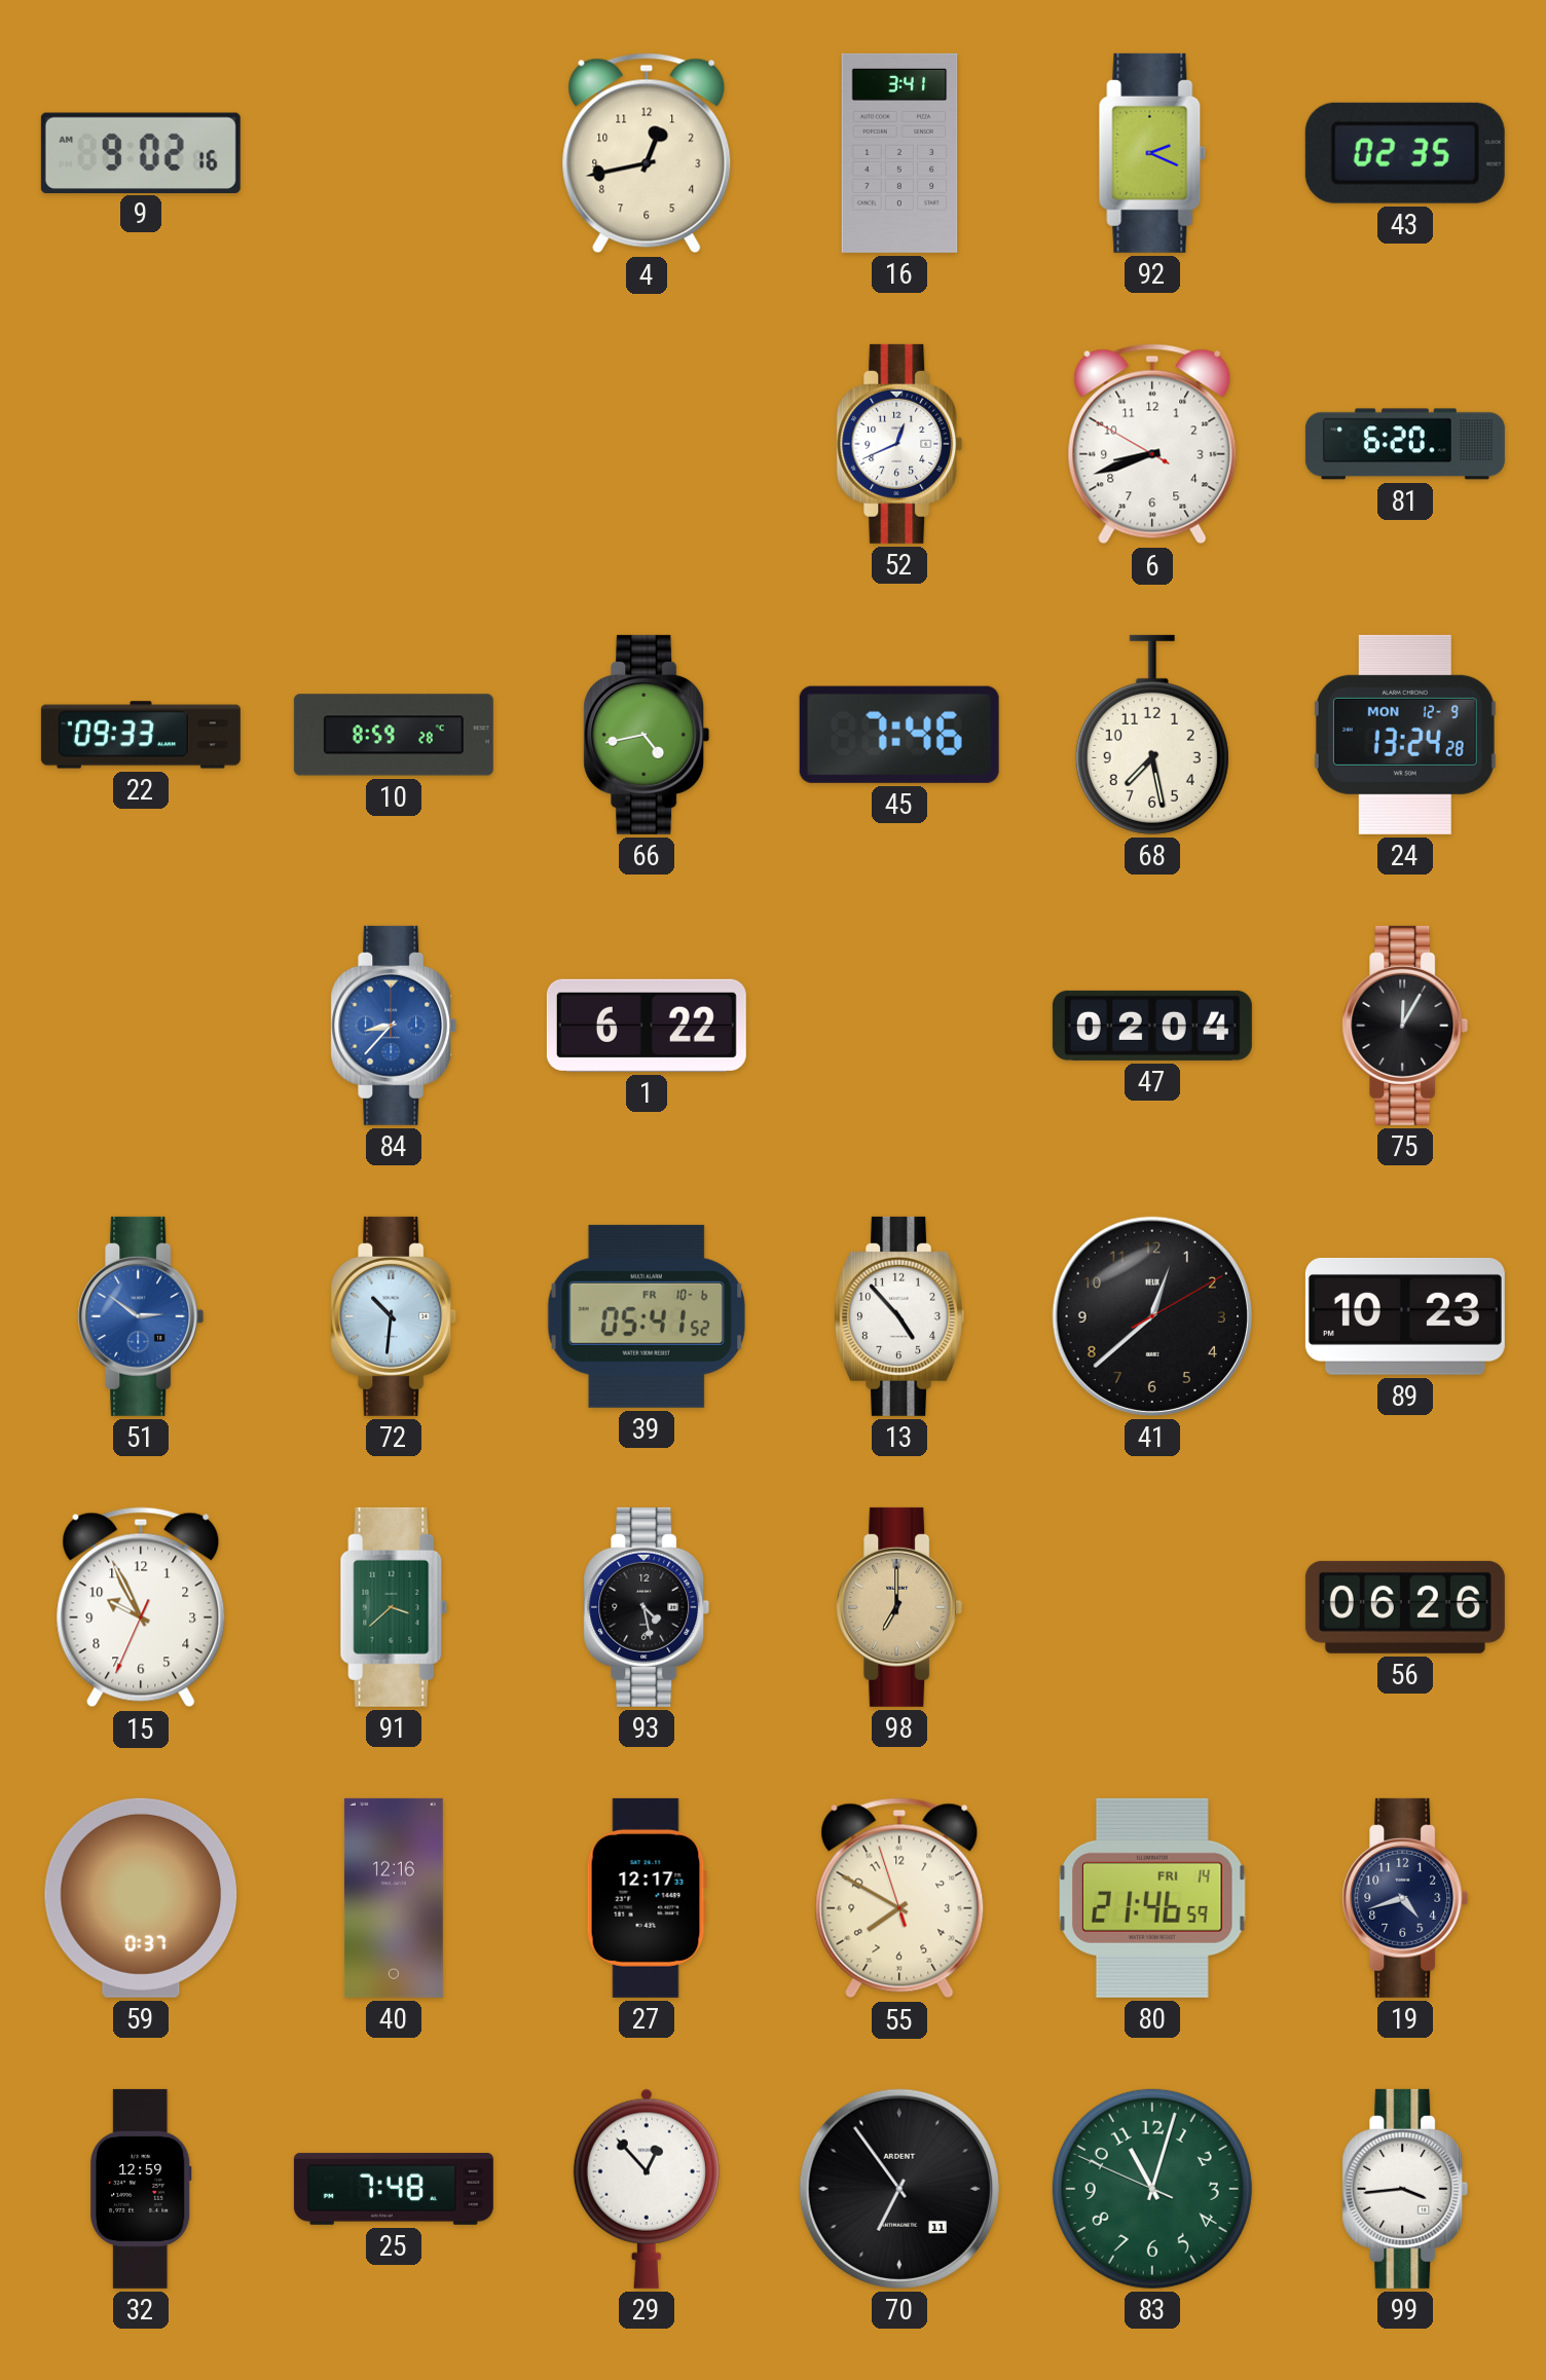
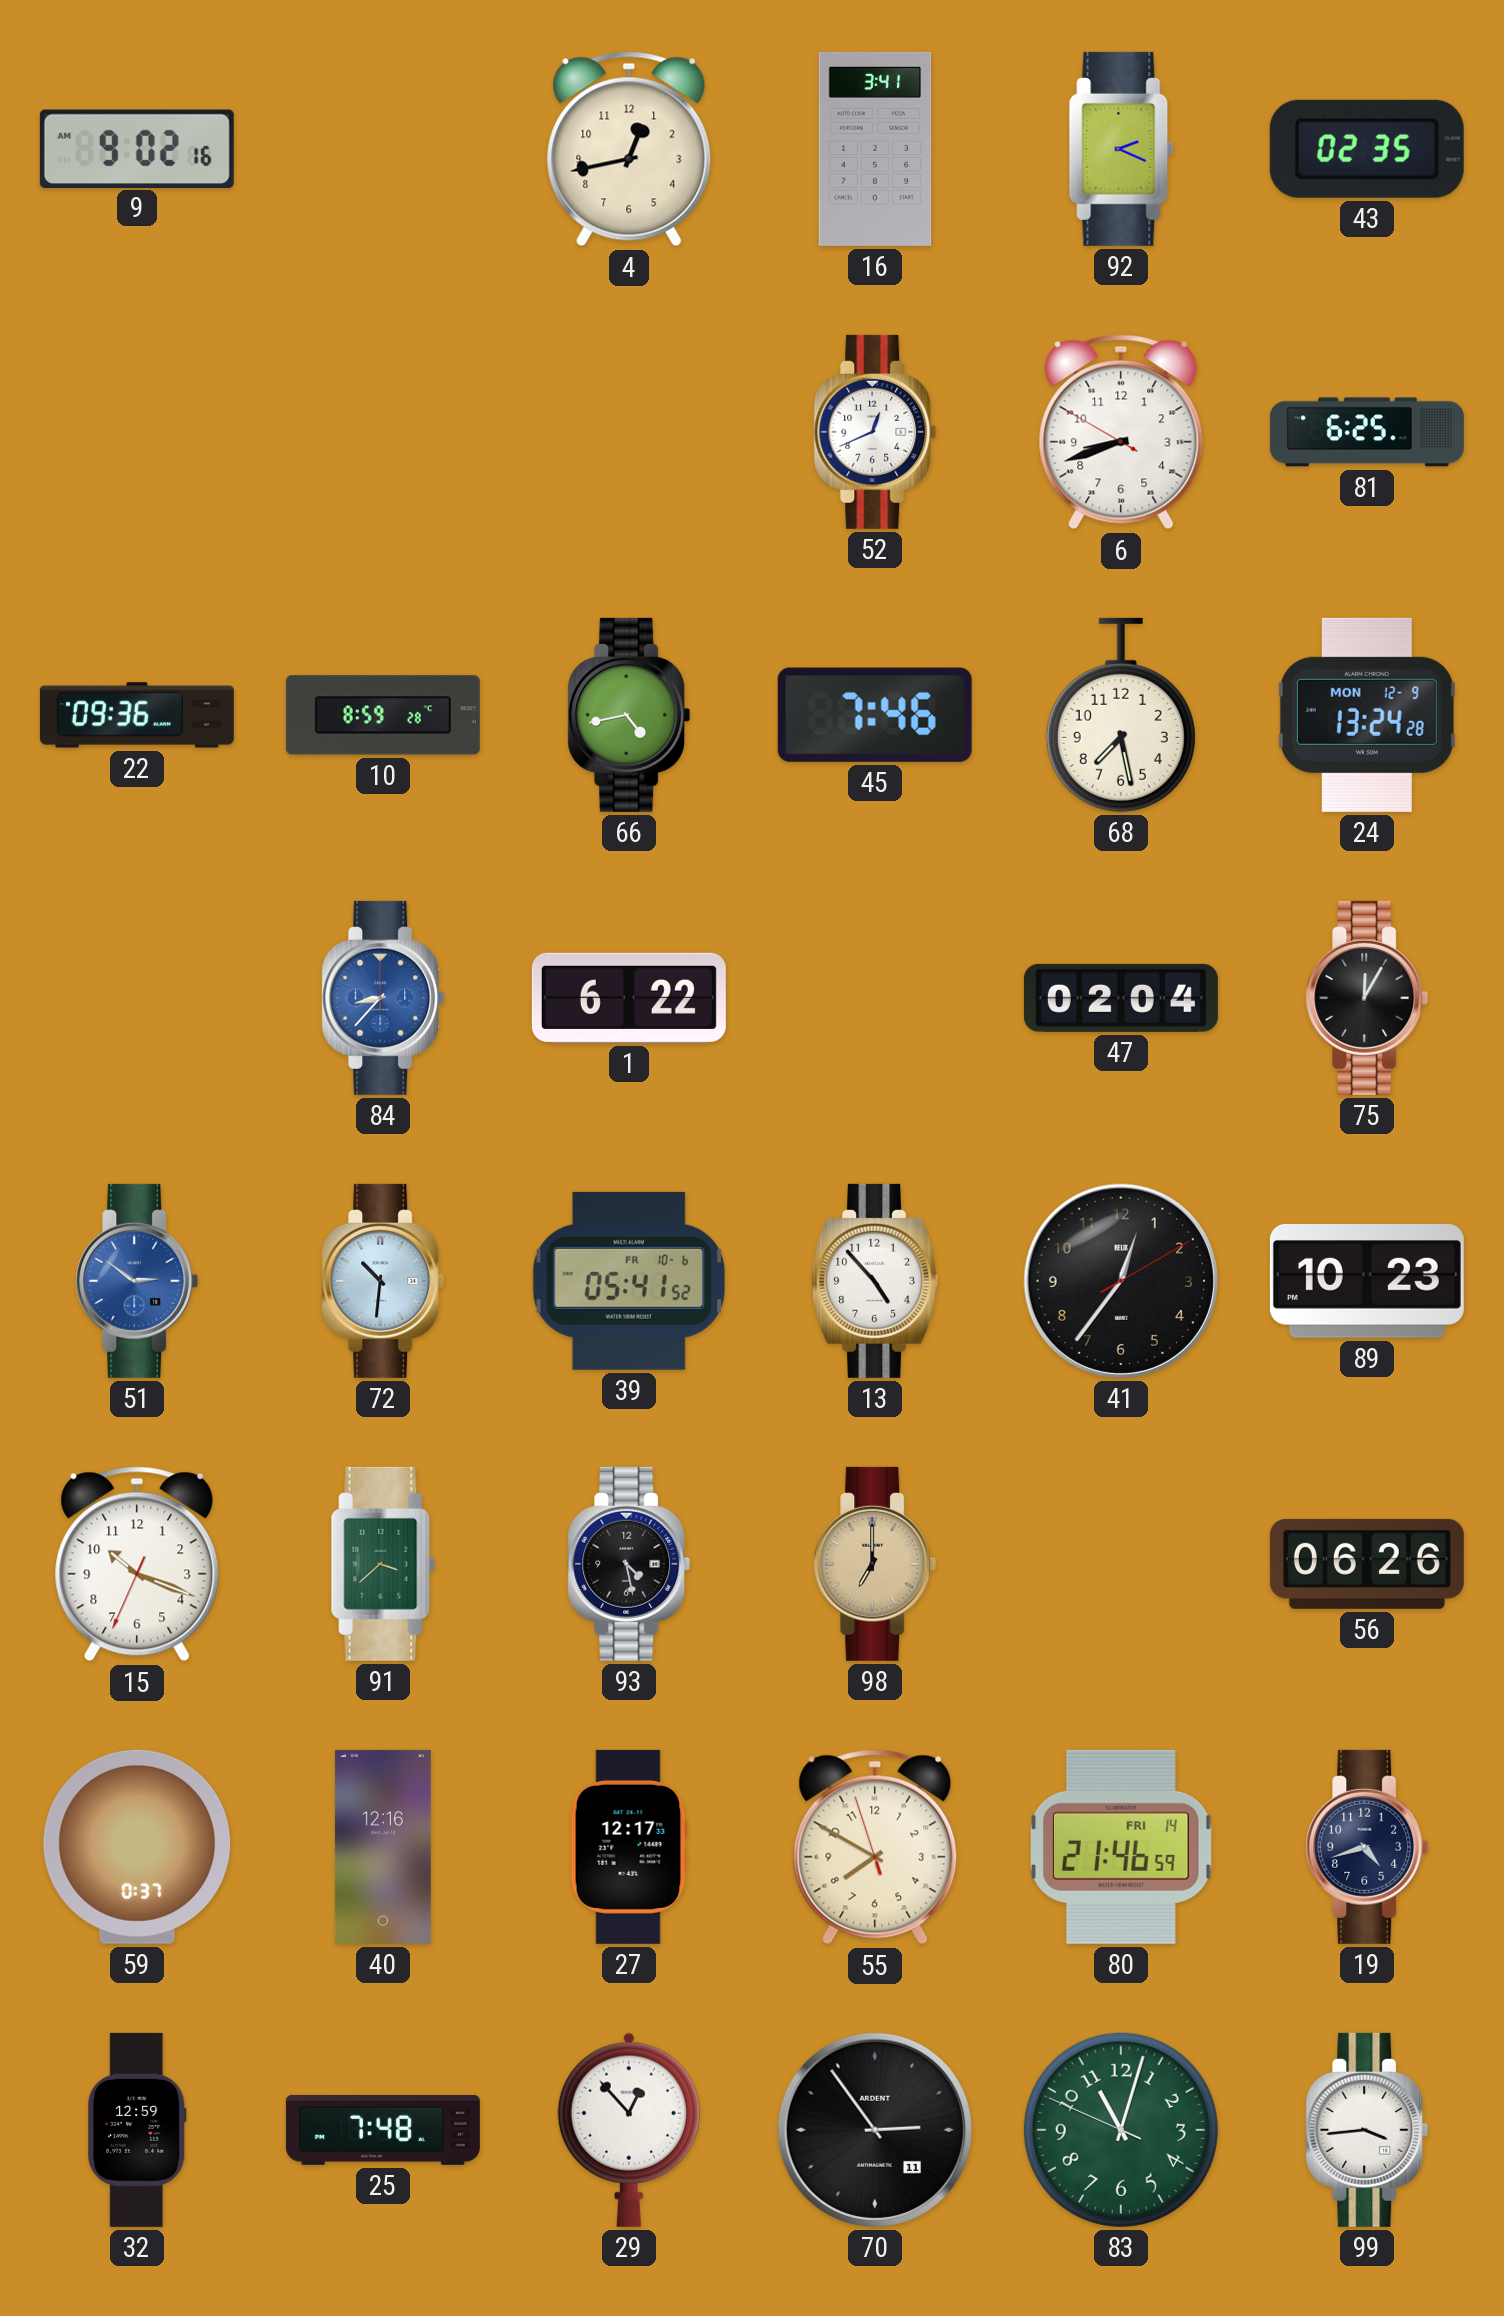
81: 6:20 -> 6:25 (1367, 432)
22: 09:33 -> 09:36 (137, 715)
41: 12:38 -> 12:36 (1121, 1281)
15: 9:55 -> 10:18 (137, 1564)
70: 6:54 -> 2:54 (875, 2130)
